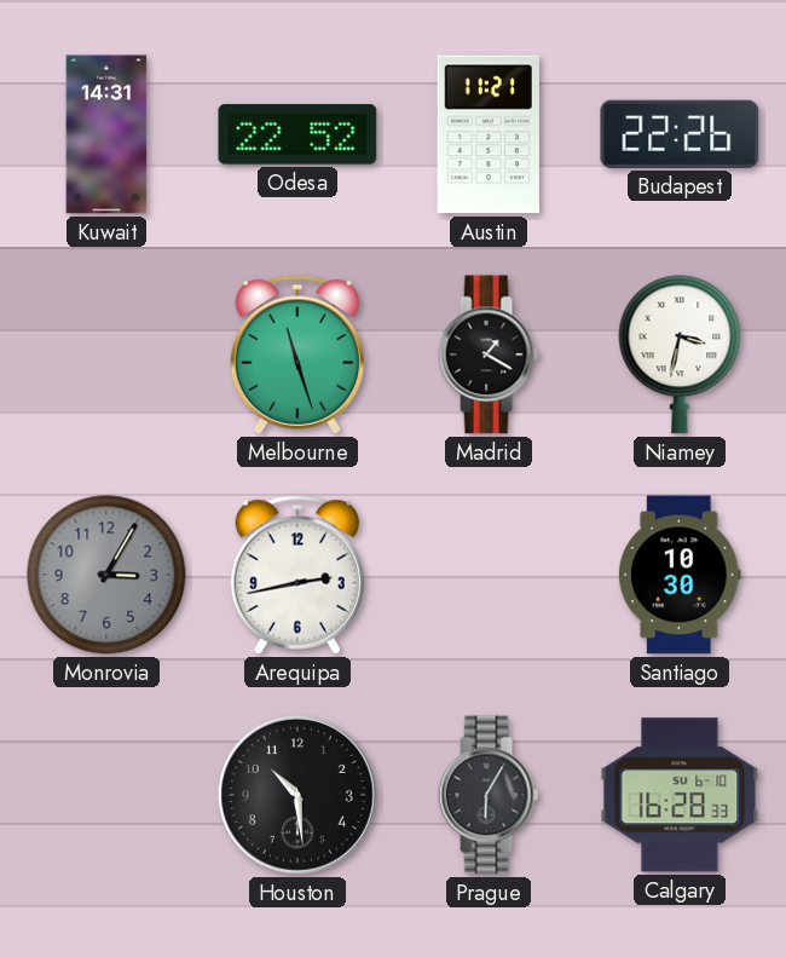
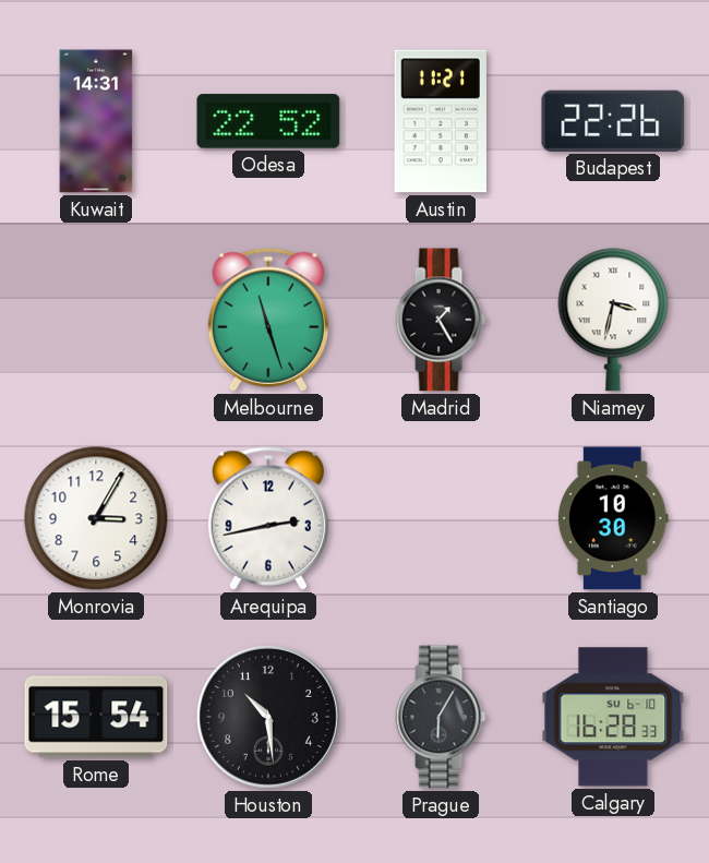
Madrid: 1:20 -> 1:25 (441, 320)
Monrovia dial: grey -> white (96, 518)
Rome: none -> 15:54 (96, 717)
